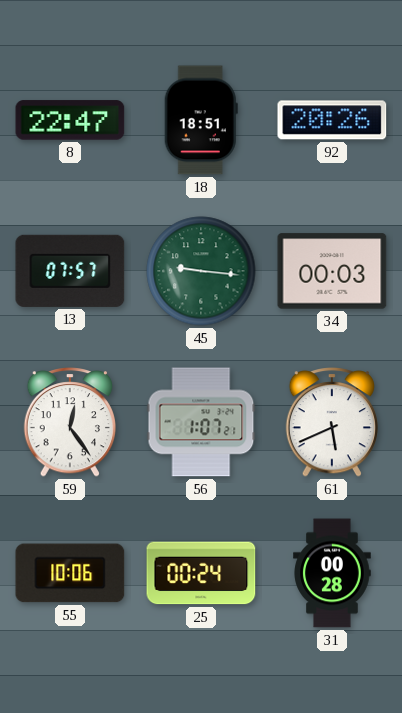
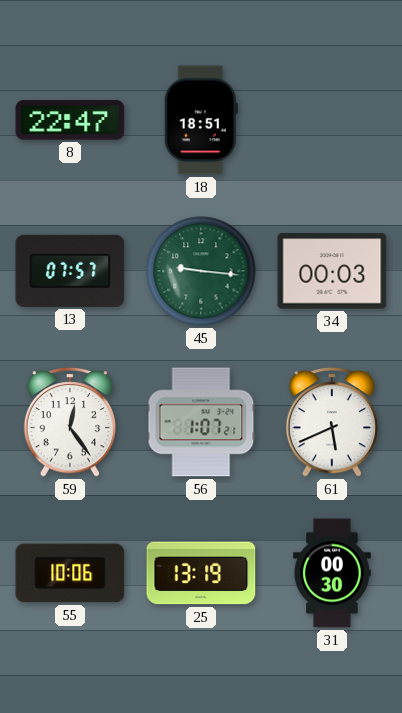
92: 20:26 -> none (332, 120)
25: 00:24 -> 13:19 (201, 573)
31: 00:28 -> 00:30 (332, 573)
